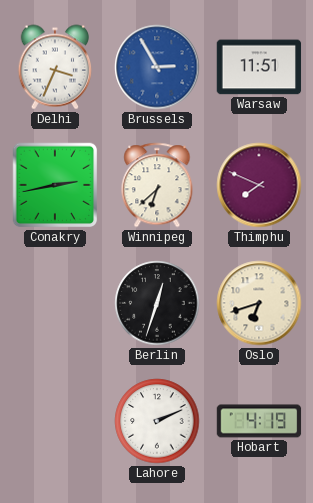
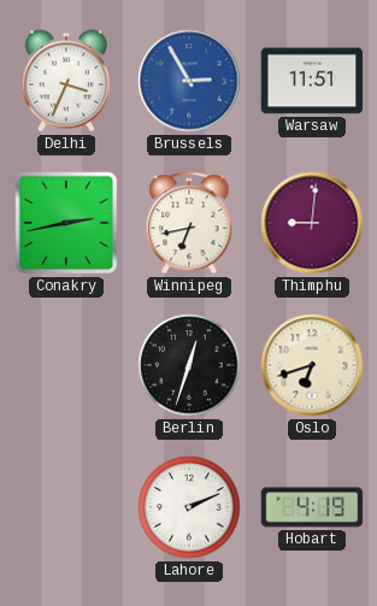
Winnipeg: 6:38 -> 6:43 (189, 223)
Thimphu: 7:49 -> 9:01 (312, 223)
